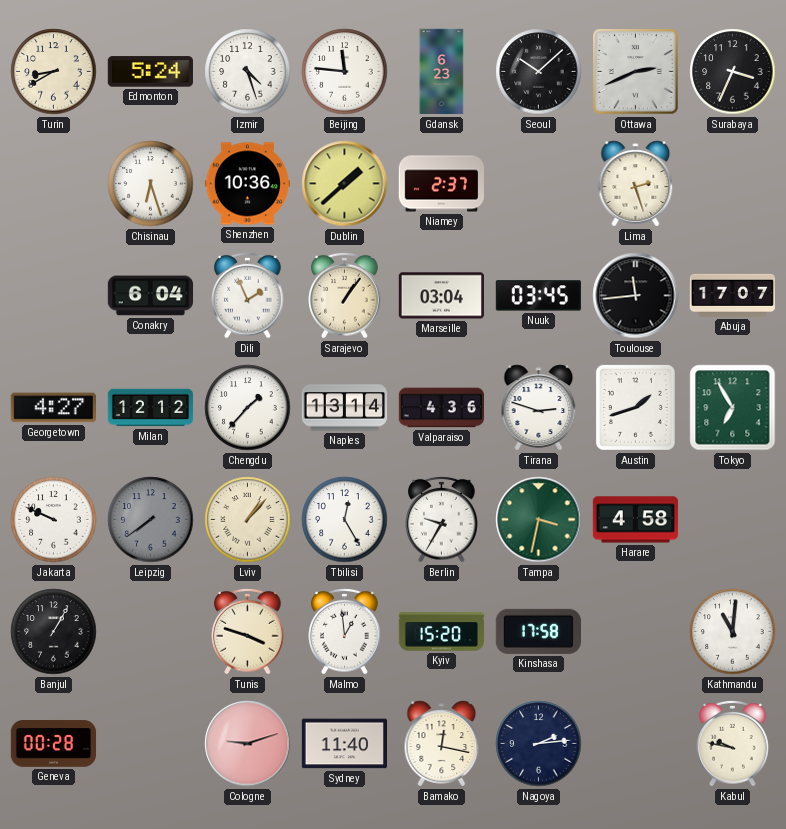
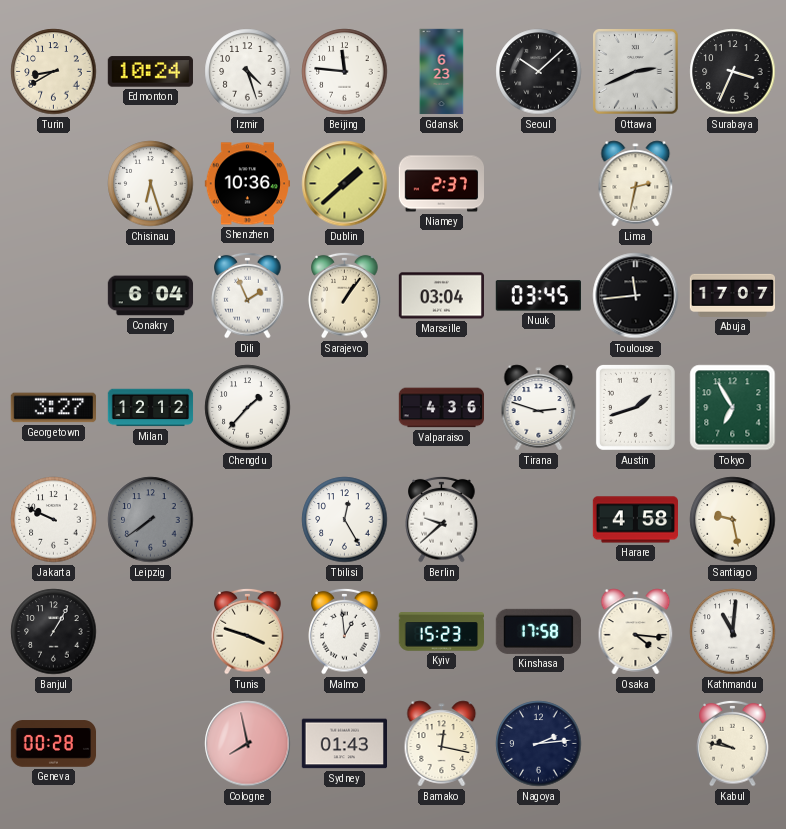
Edmonton: 5:24 -> 10:24 (150, 72)
Lima: 2:27 -> 2:32 (636, 184)
Georgetown: 4:27 -> 3:27 (53, 408)
Naples: 13:14 -> none (345, 408)
Lviv: 1:07 -> none (248, 520)
Berlin: 9:35 -> 9:38 (442, 519)
Tampa: 3:32 -> none (539, 520)
Santiago: none -> 9:28 (733, 520)
Kyiv: 15:20 -> 15:23 (442, 632)
Osaka: none -> 4:16 (636, 632)
Cologne: 9:12 -> 7:58 (248, 744)
Sydney: 11:40 -> 01:43 (344, 744)
